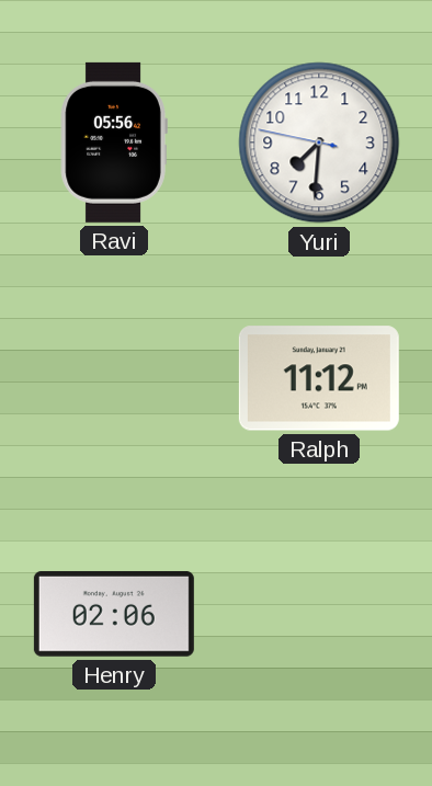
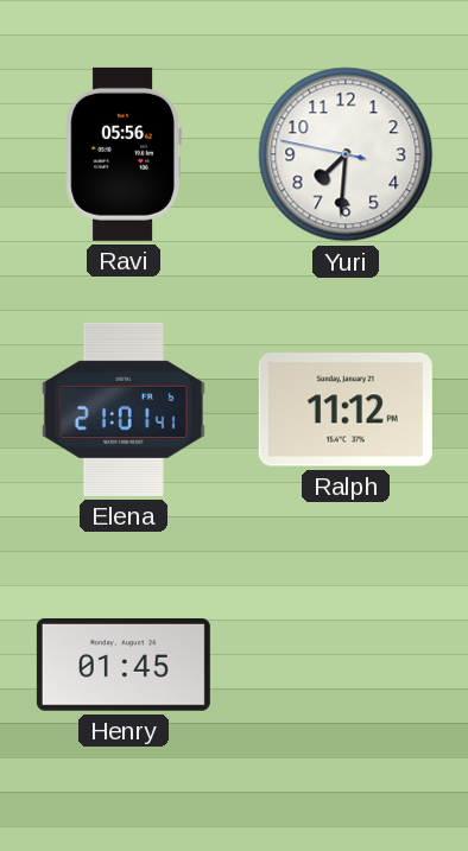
Elena: none -> 21:01 (124, 409)
Henry: 02:06 -> 01:45 (124, 665)
